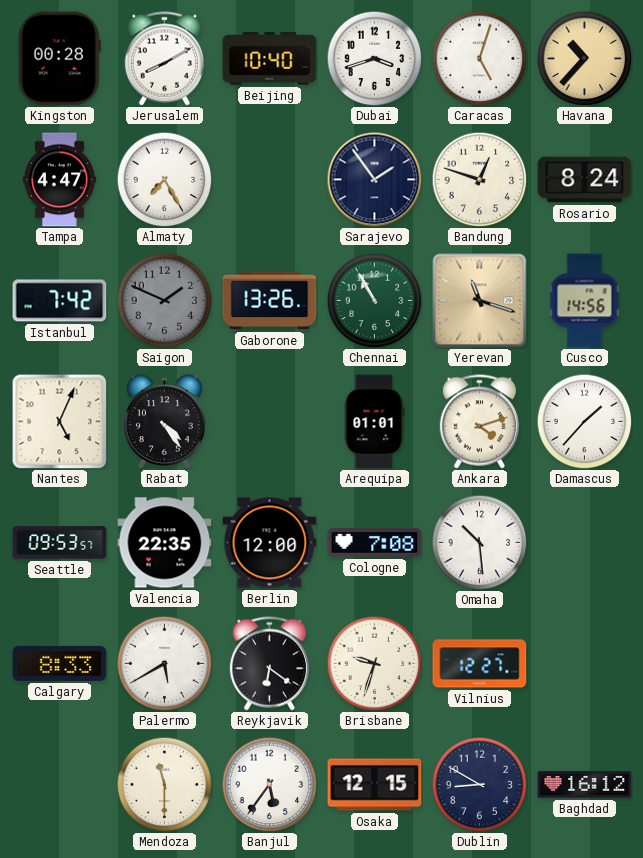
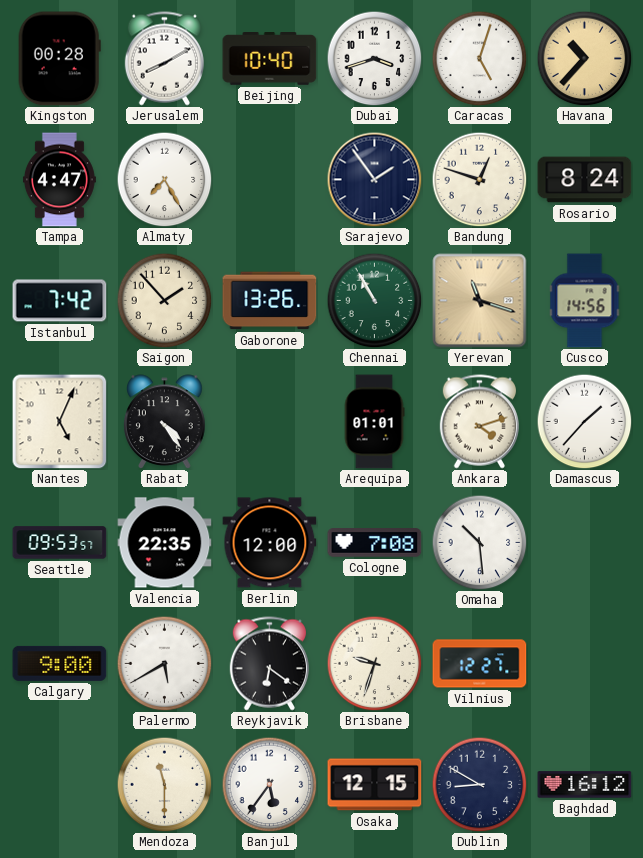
Saigon: 1:49 -> 1:53 (164, 300)
Saigon dial: grey -> cream (164, 300)
Calgary: 8:33 -> 9:00 (60, 663)
